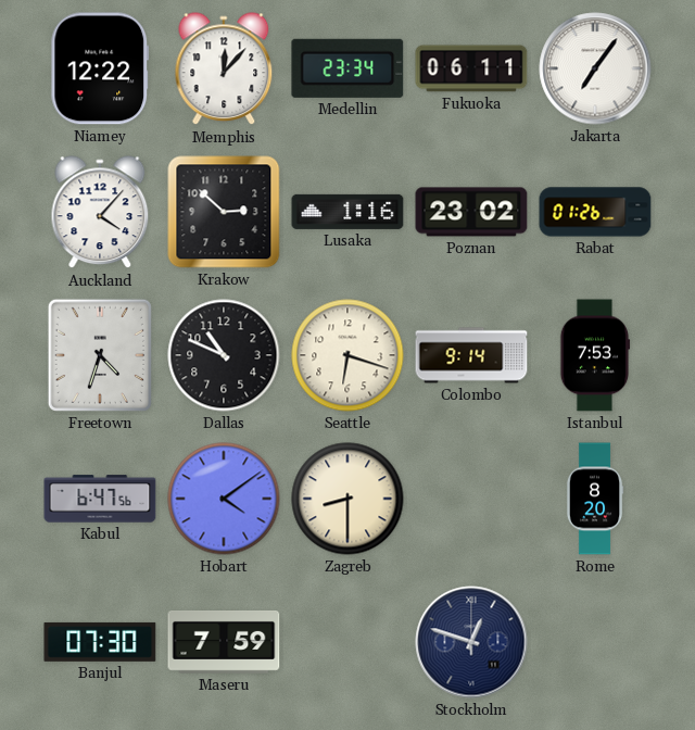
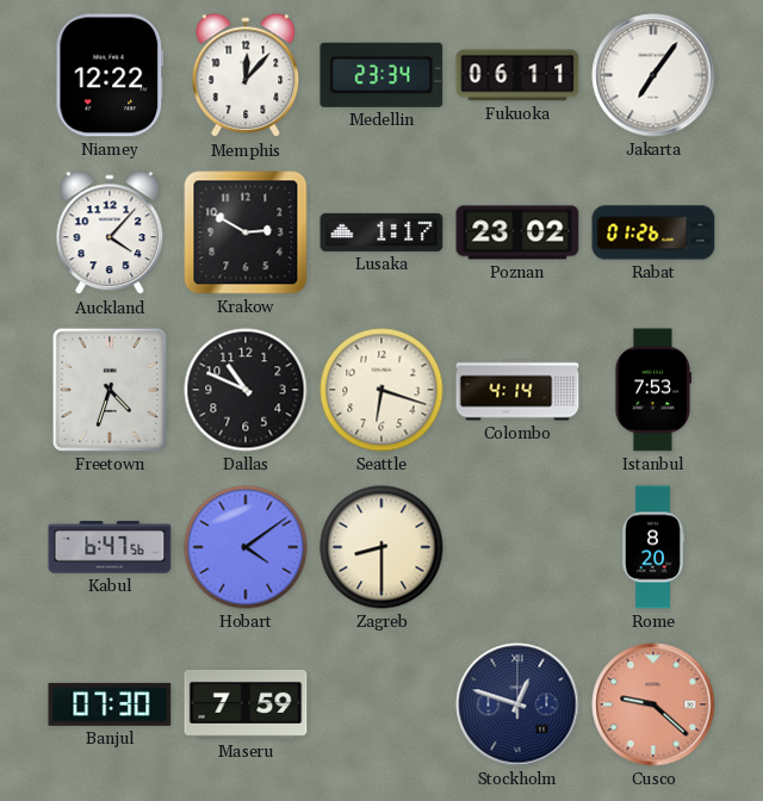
Krakow: 2:52 -> 2:50 (246, 232)
Lusaka: 1:16 -> 1:17 (381, 232)
Colombo: 9:14 -> 4:14 (517, 390)
Cusco: none -> 9:22 (653, 704)
